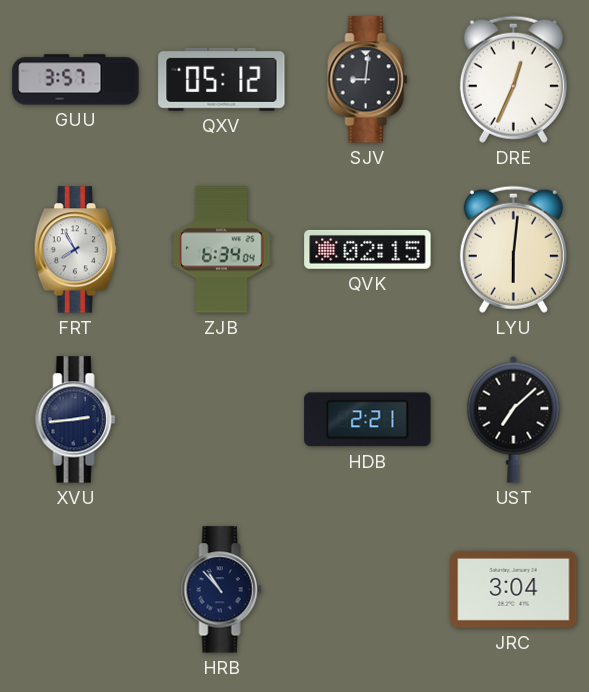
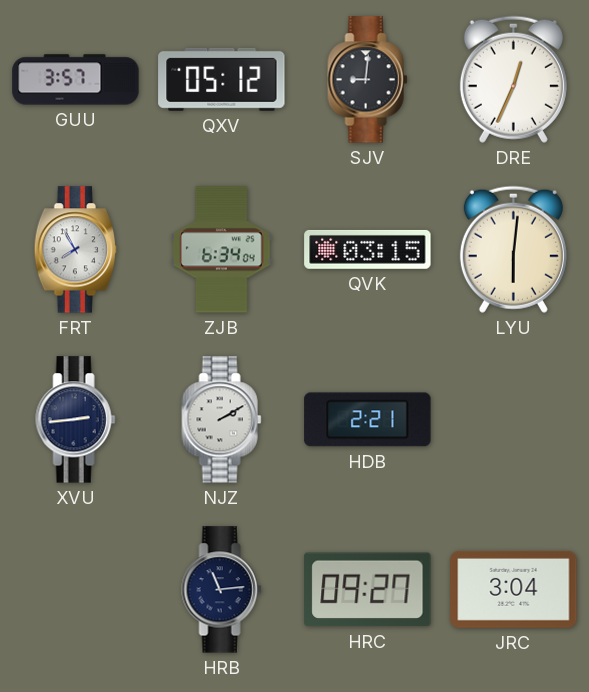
QVK: 02:15 -> 03:15 (368, 249)
NJZ: none -> 2:10 (222, 420)
UST: 7:08 -> none (514, 419)
HRB: 10:53 -> 11:14 (222, 590)
HRC: none -> 09:27 (368, 590)
